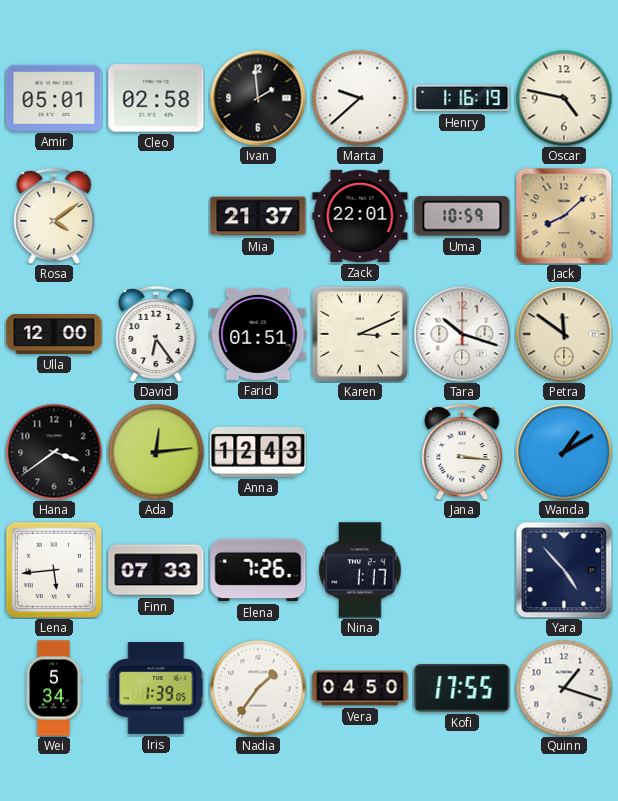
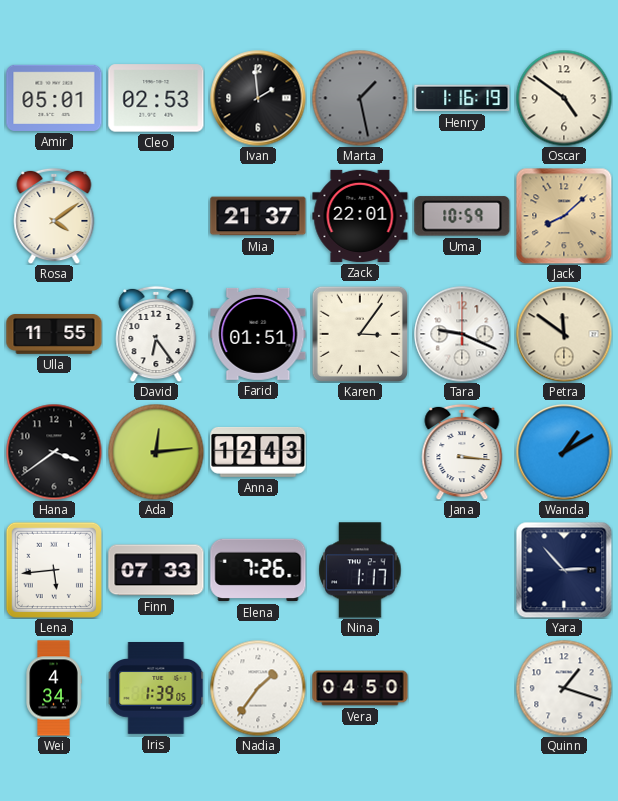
Cleo: 02:58 -> 02:53 (156, 98)
Marta: 9:38 -> 1:28 (360, 98)
Marta dial: white -> grey (360, 98)
Oscar: 4:47 -> 4:51 (564, 98)
Ulla: 12:00 -> 11:55 (54, 335)
Karen: 3:11 -> 3:06 (359, 333)
Tara: 10:18 -> 9:19 (462, 334)
Yara: 4:53 -> 2:53 (564, 570)
Wei: 5:34 -> 4:34 (54, 688)
Kofi: 17:55 -> none (462, 688)
